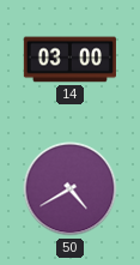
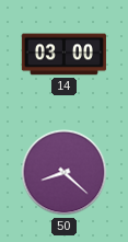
50: 4:40 -> 8:22 (65, 173)
